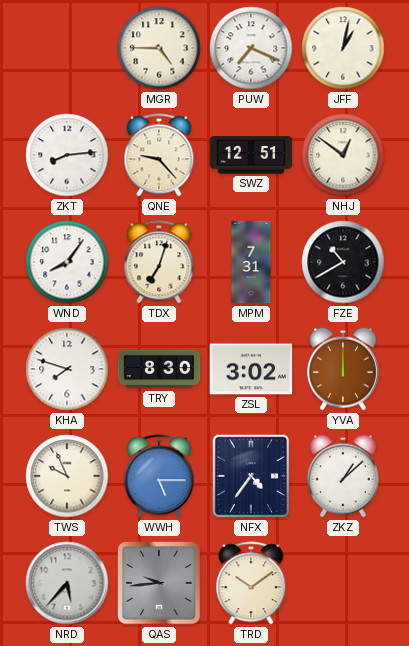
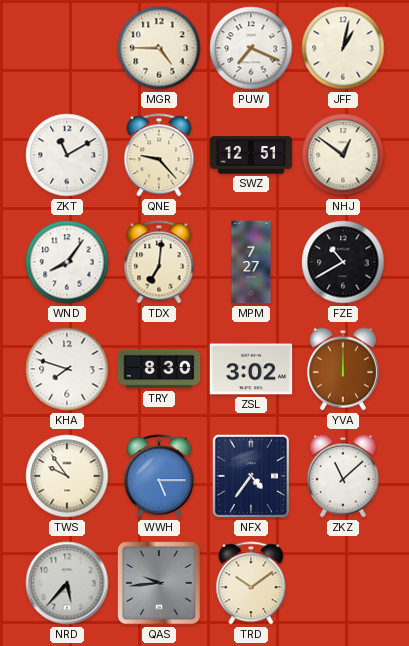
ZKT: 8:14 -> 11:10 (67, 155)
TDX: 7:03 -> 7:01 (159, 262)
MPM: 7:31 -> 7:27 (251, 262)
TWS: 9:56 -> 9:54 (67, 476)
ZKZ: 1:08 -> 11:08 (343, 476)
